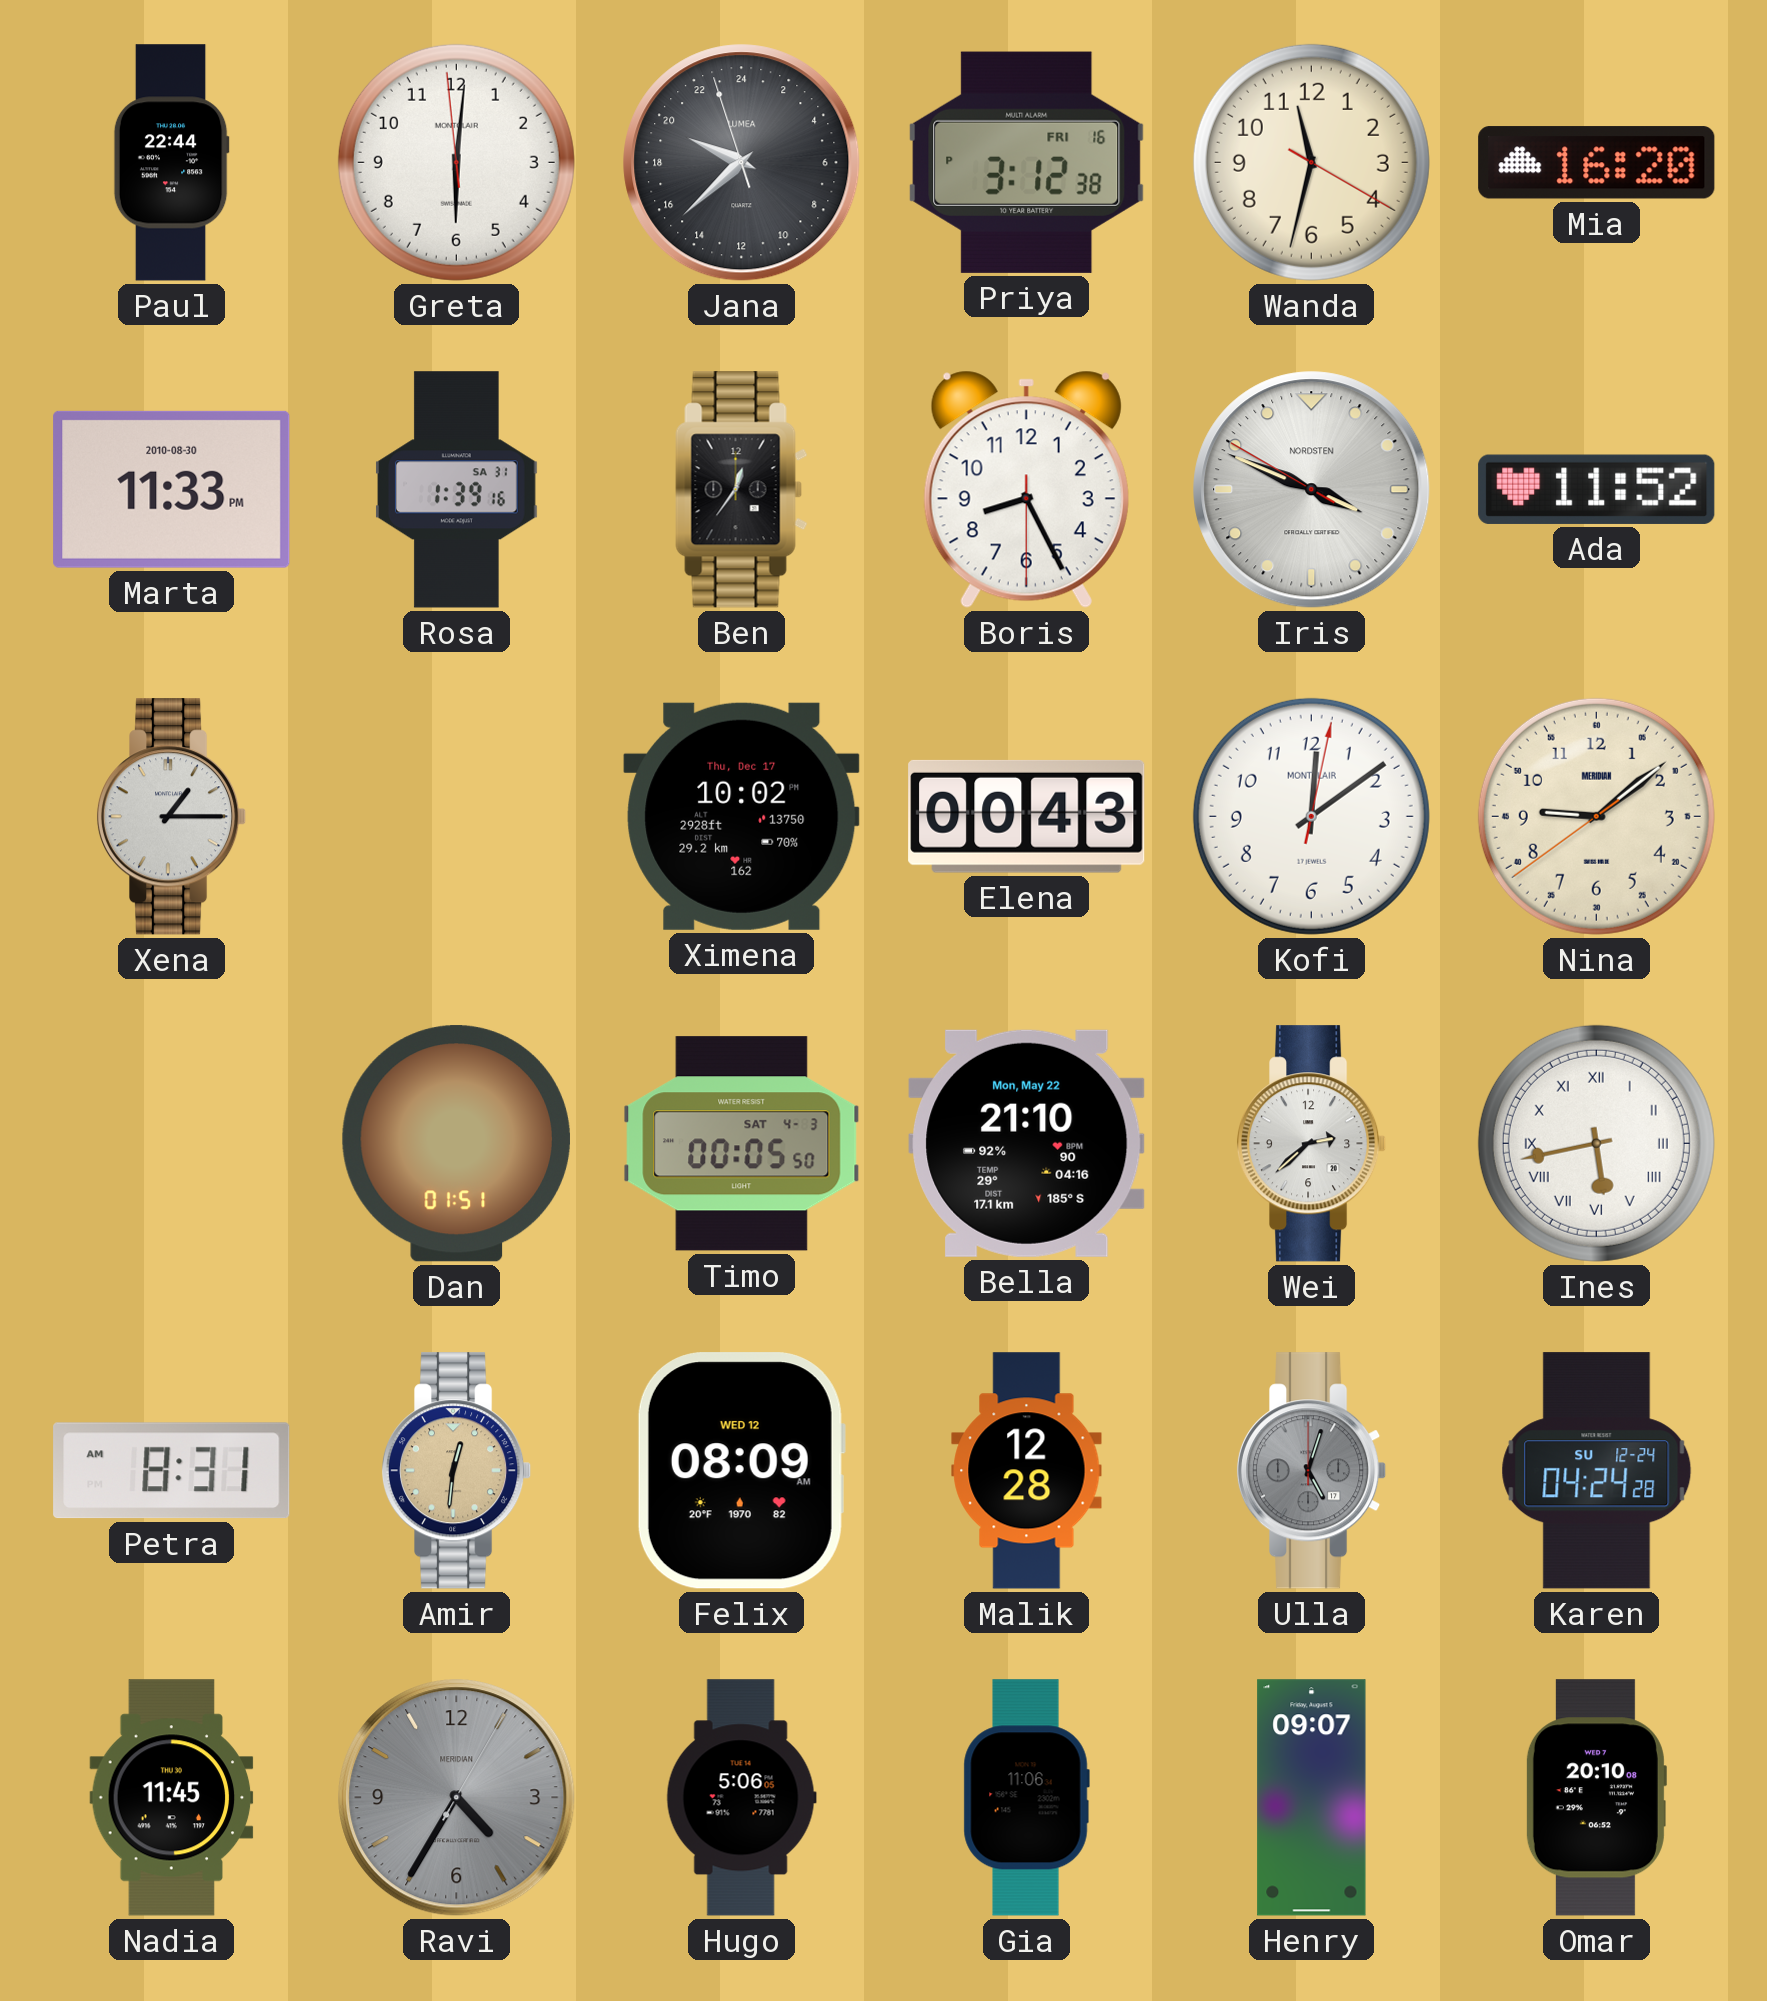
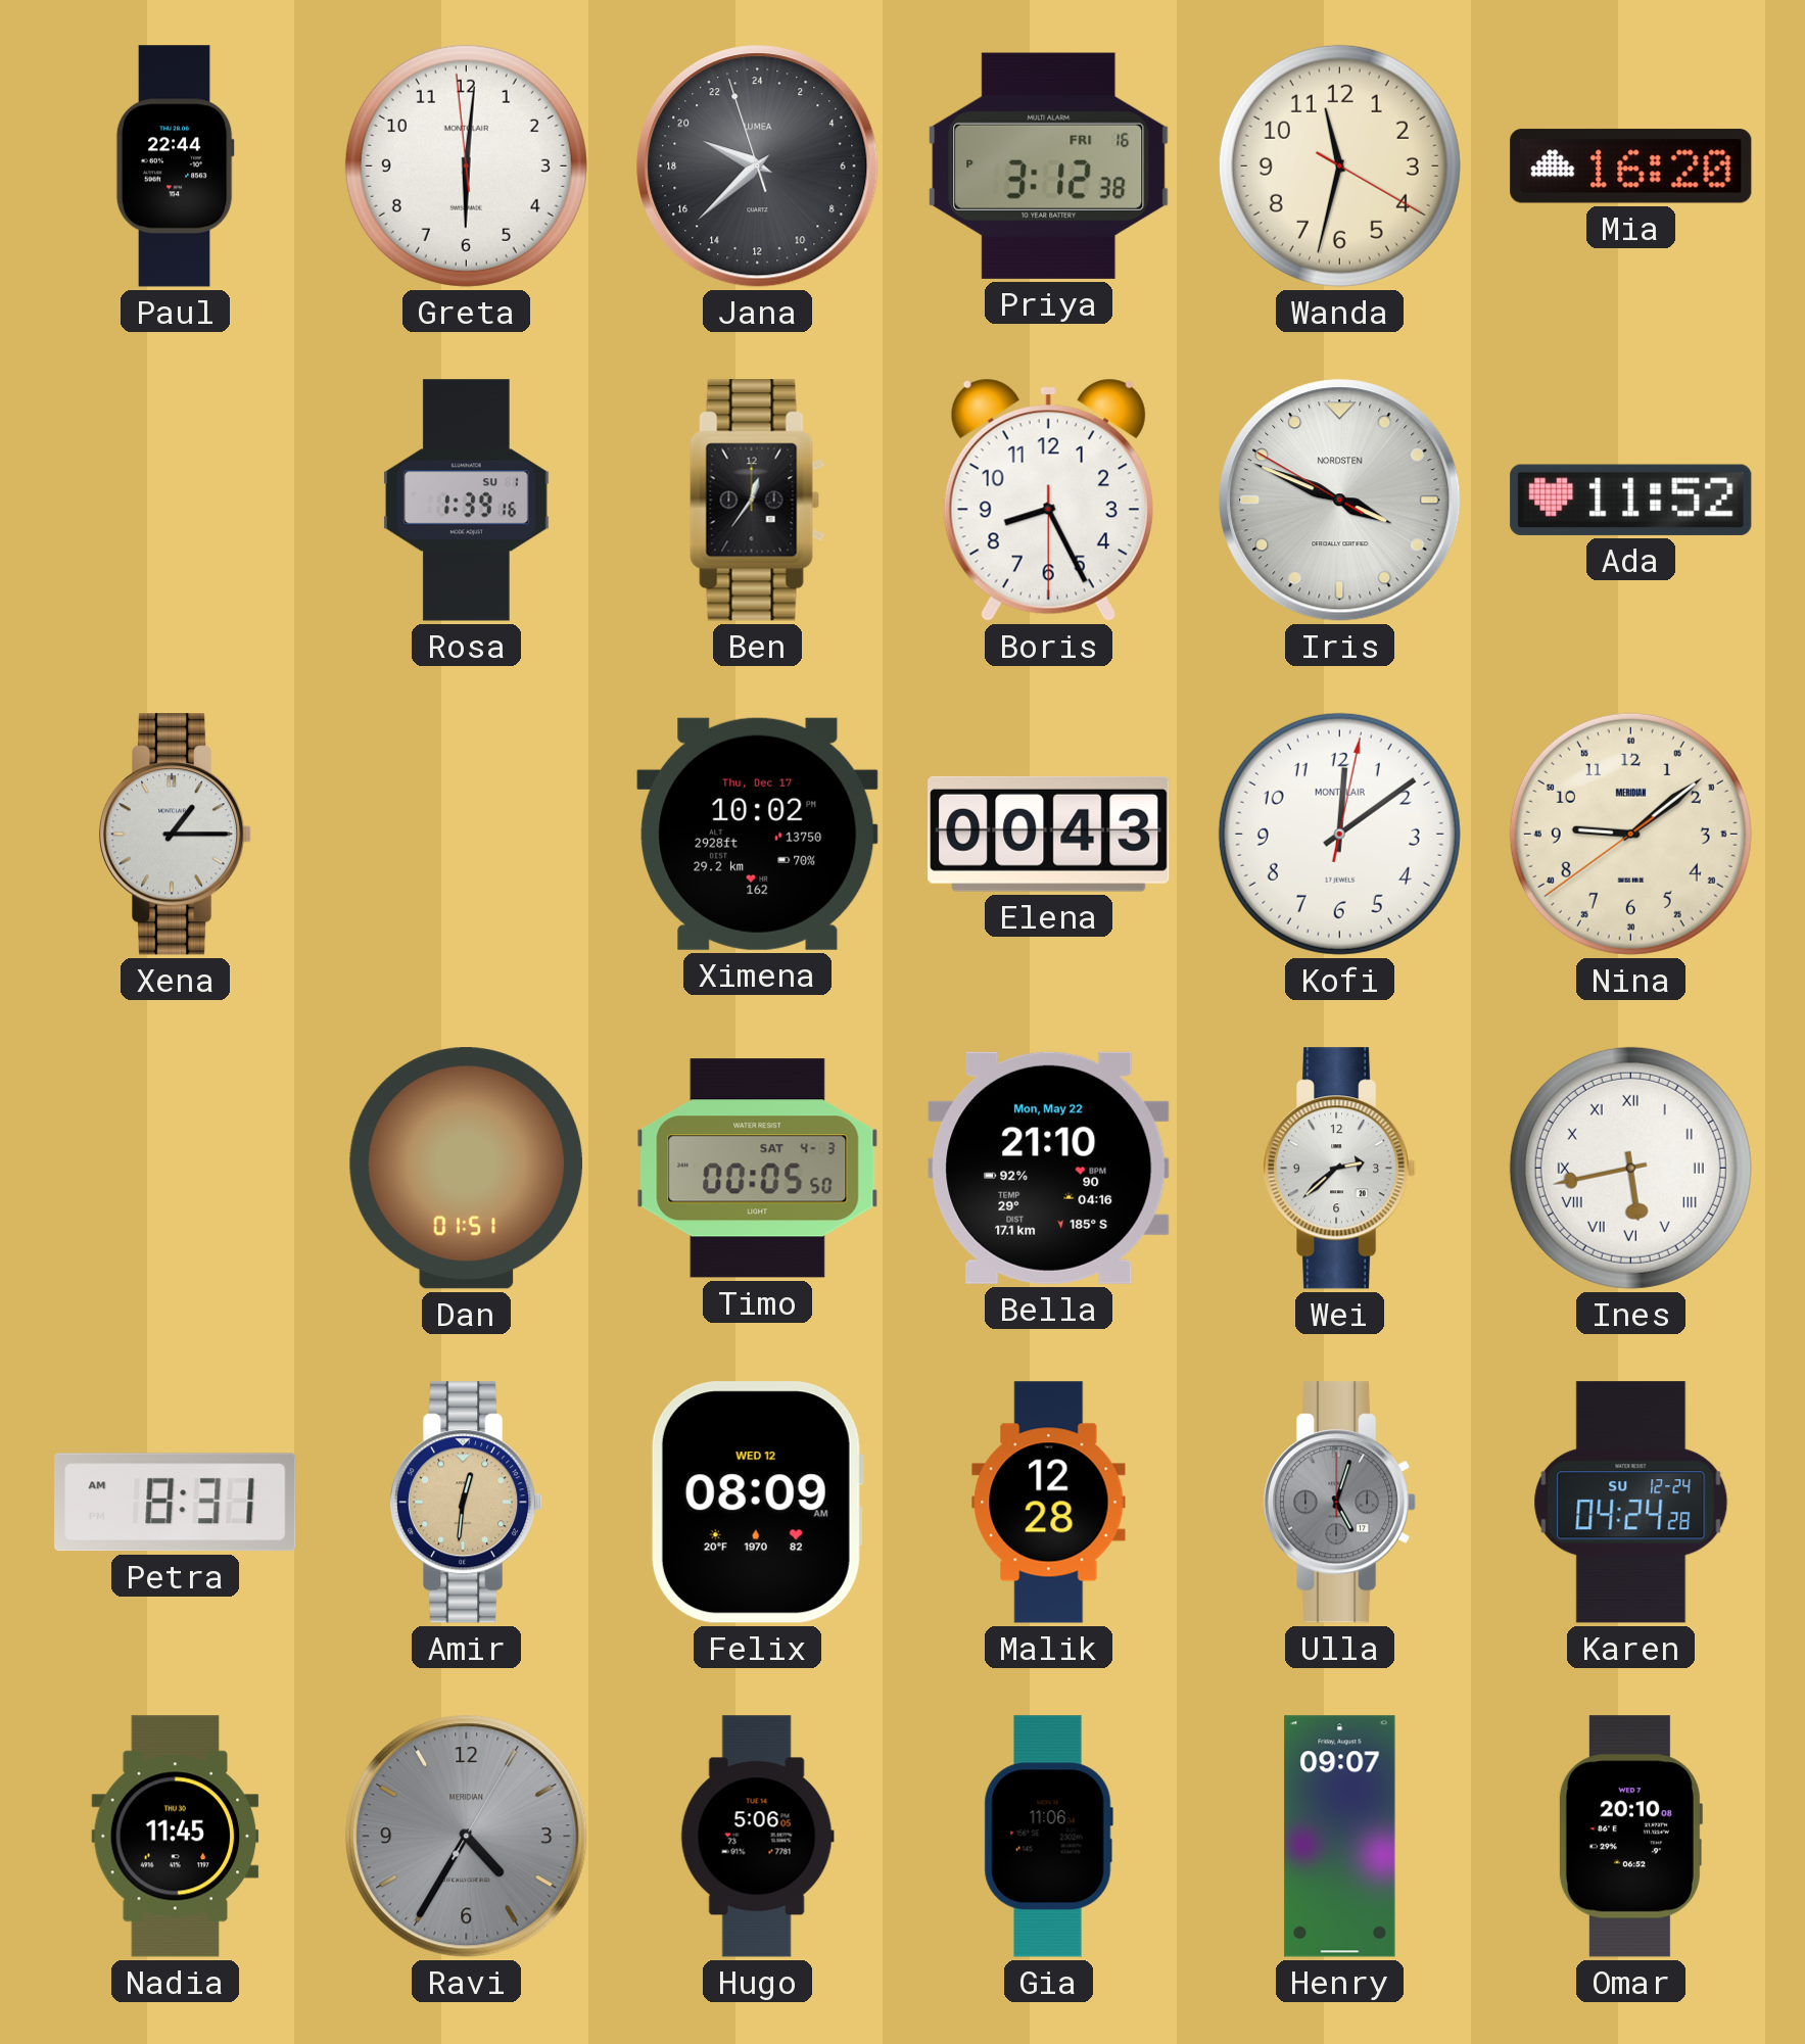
Marta: 11:33 -> none (172, 489)
Rosa date: SA 31 -> SU 1 (467, 501)
